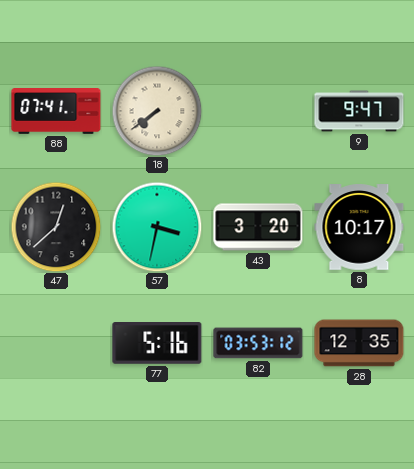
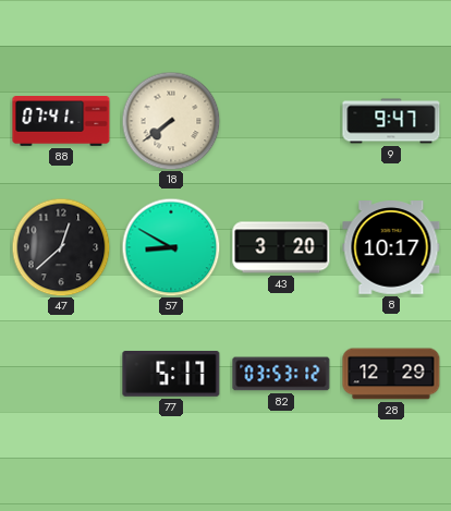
57: 3:32 -> 8:50 (171, 247)
77: 5:16 -> 5:17 (171, 374)
28: 12:35 -> 12:29 (391, 374)
